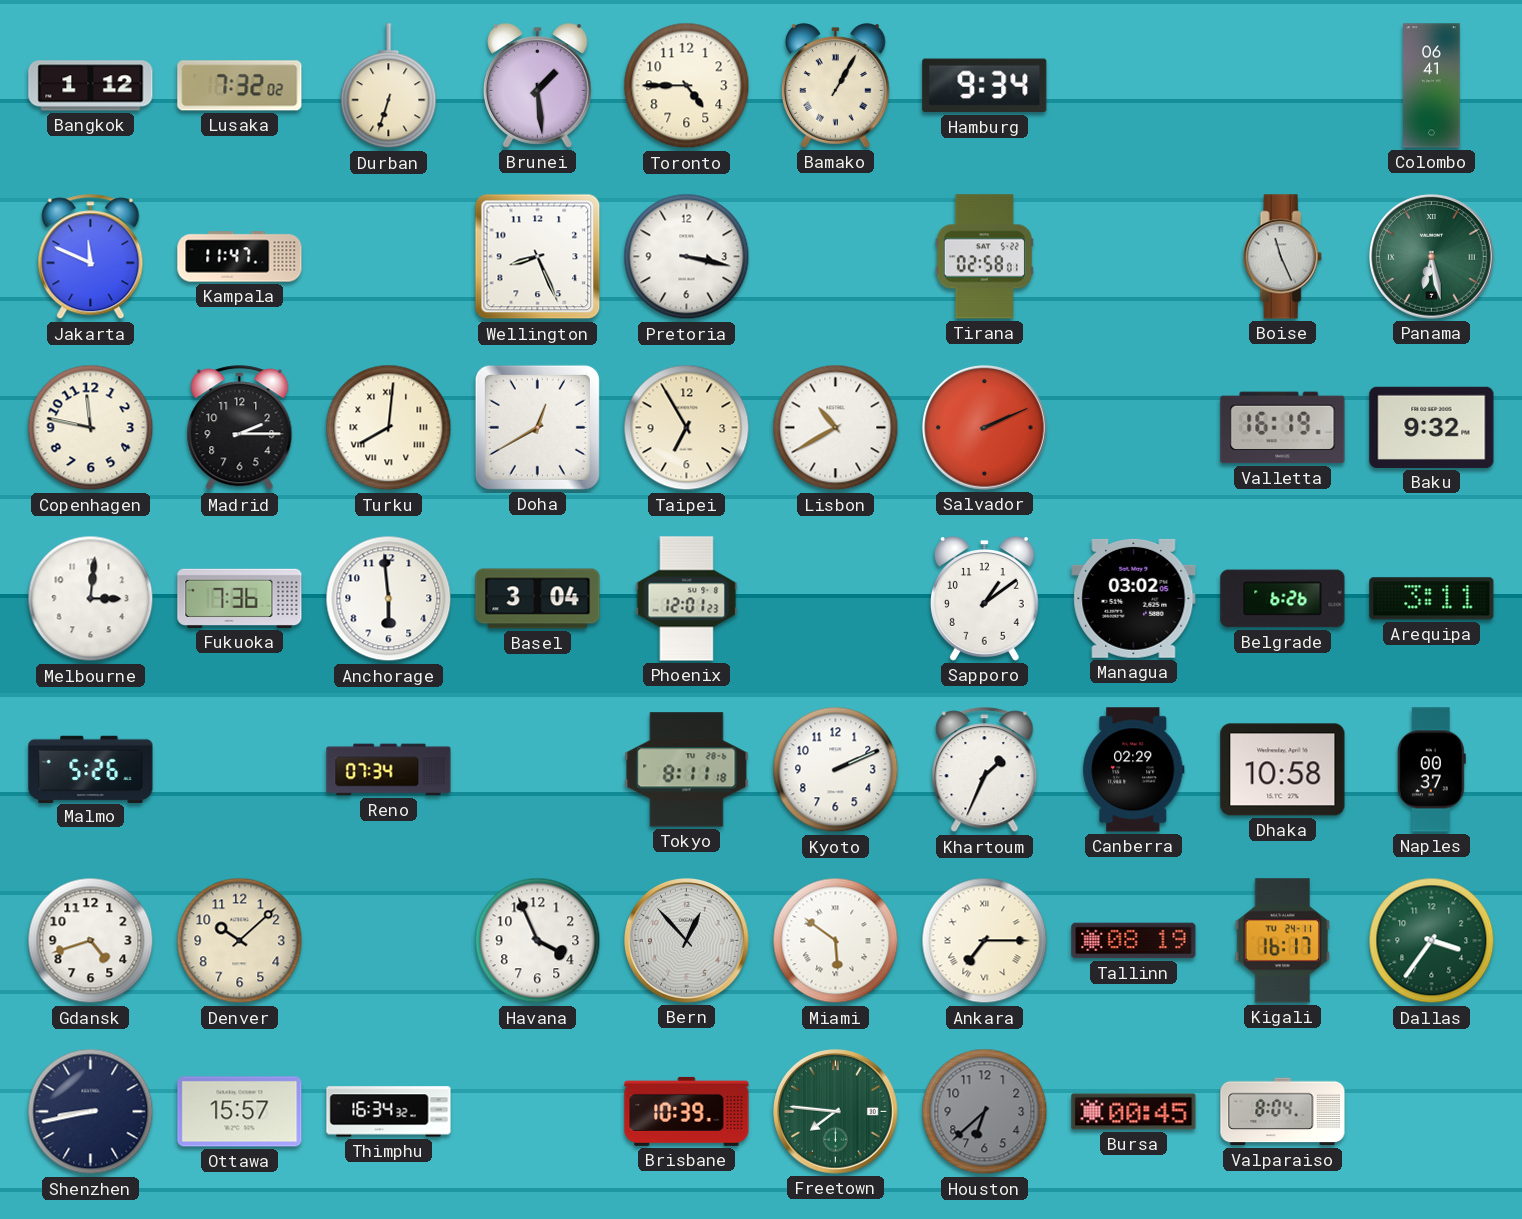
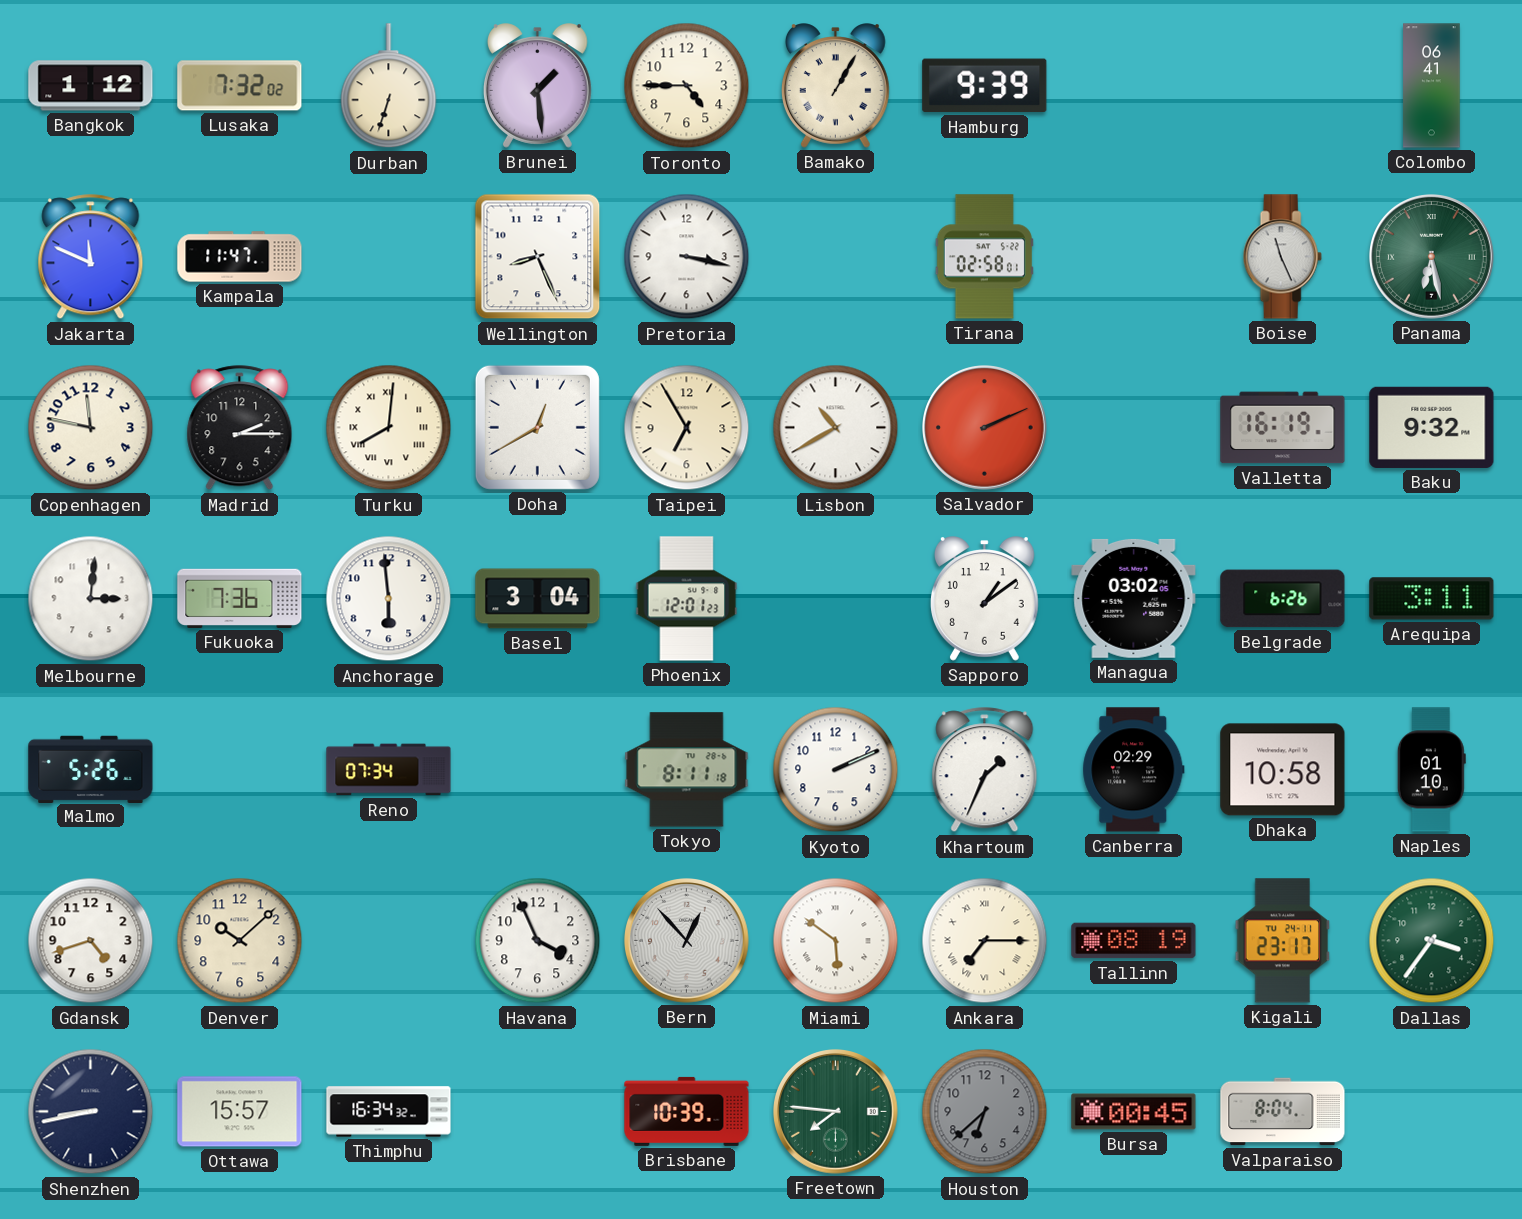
Hamburg: 9:34 -> 9:39 (985, 86)
Naples: 00:37 -> 01:10 (1431, 770)
Kigali: 16:17 -> 23:17 (1283, 941)
